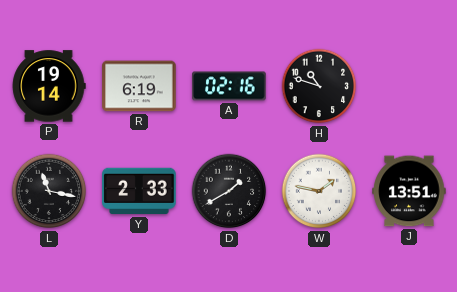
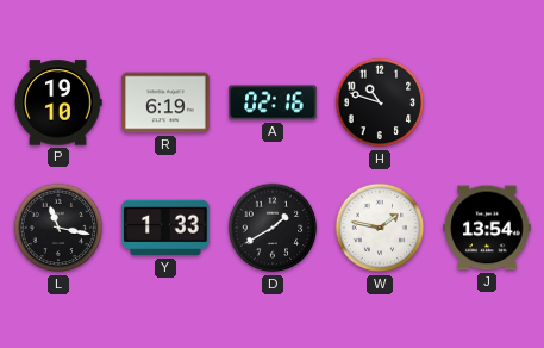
P: 19:14 -> 19:10 (58, 102)
Y: 2:33 -> 1:33 (165, 228)
J: 13:51 -> 13:54 (487, 228)
